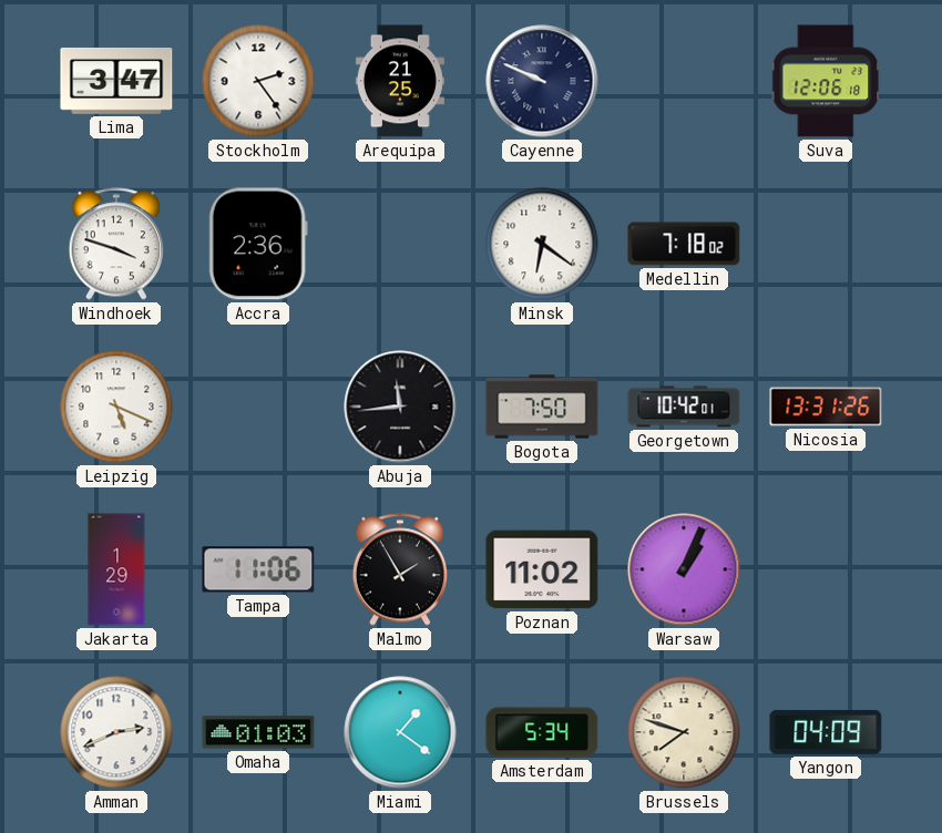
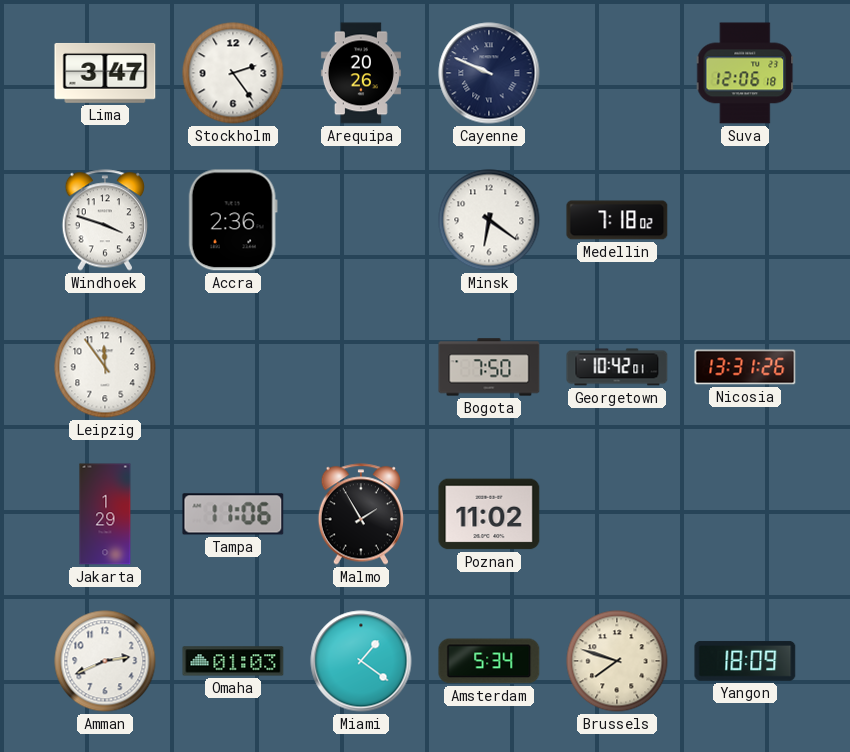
Arequipa: 21:25 -> 20:26 (361, 73)
Leipzig: 5:19 -> 11:54 (105, 367)
Abuja: 11:44 -> none (400, 407)
Warsaw: 1:04 -> none (684, 569)
Yangon: 04:09 -> 18:09 (745, 661)
